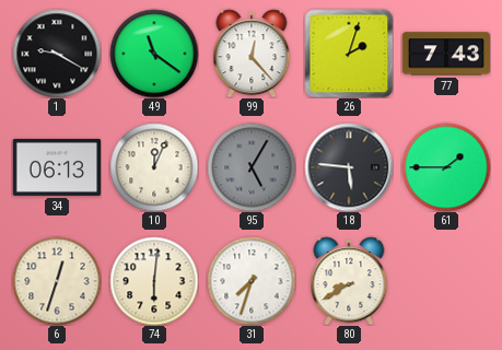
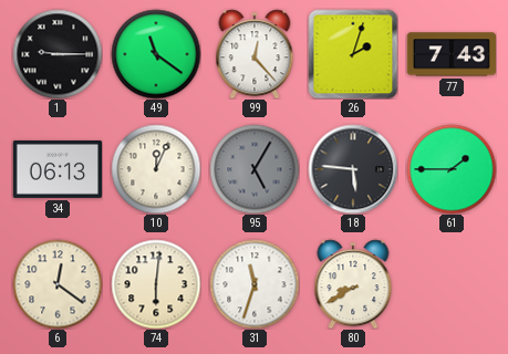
1: 9:20 -> 9:15 (58, 54)
6: 12:33 -> 12:21 (58, 284)
31: 7:33 -> 11:33 (255, 284)
